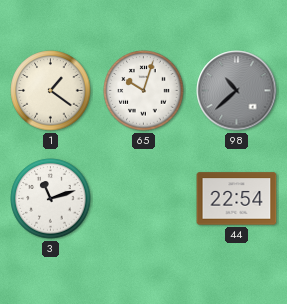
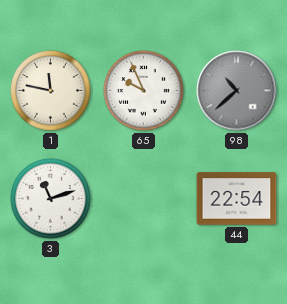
1: 1:21 -> 11:47 (51, 91)
65: 10:03 -> 9:56 (144, 91)
